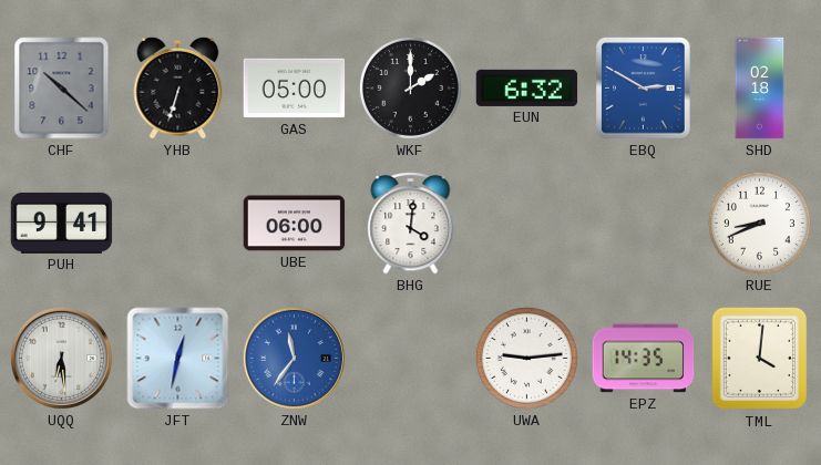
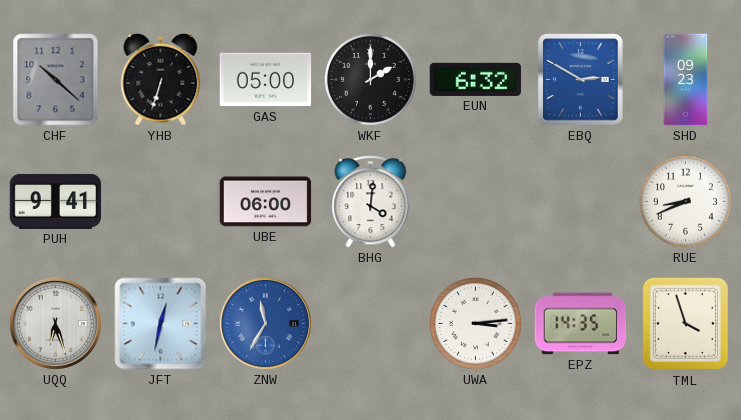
SHD: 02:18 -> 09:23 (686, 80)
UQQ: 6:29 -> 6:27 (55, 323)
ZNW: 11:36 -> 11:35 (265, 323)
UWA: 9:14 -> 3:14 (475, 323)
TML: 4:01 -> 3:57 (686, 324)
